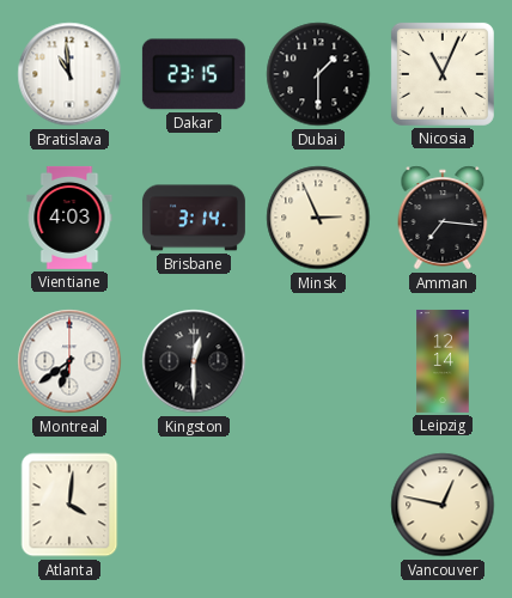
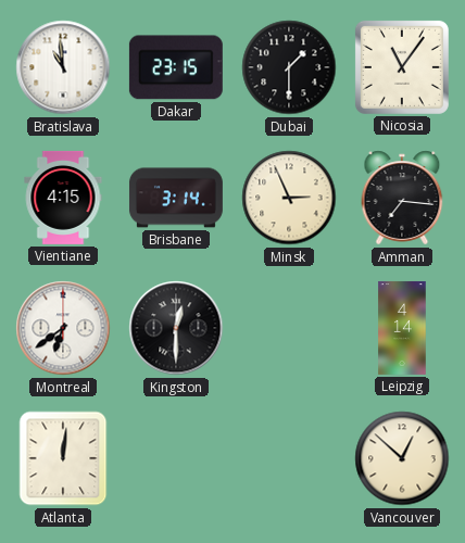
Nicosia: 11:04 -> 11:06 (402, 67)
Vientiane: 4:03 -> 4:15 (63, 198)
Leipzig: 12:14 -> 4:14 (402, 328)
Atlanta: 4:01 -> 12:01 (63, 458)
Vancouver: 12:47 -> 12:52 (402, 458)
